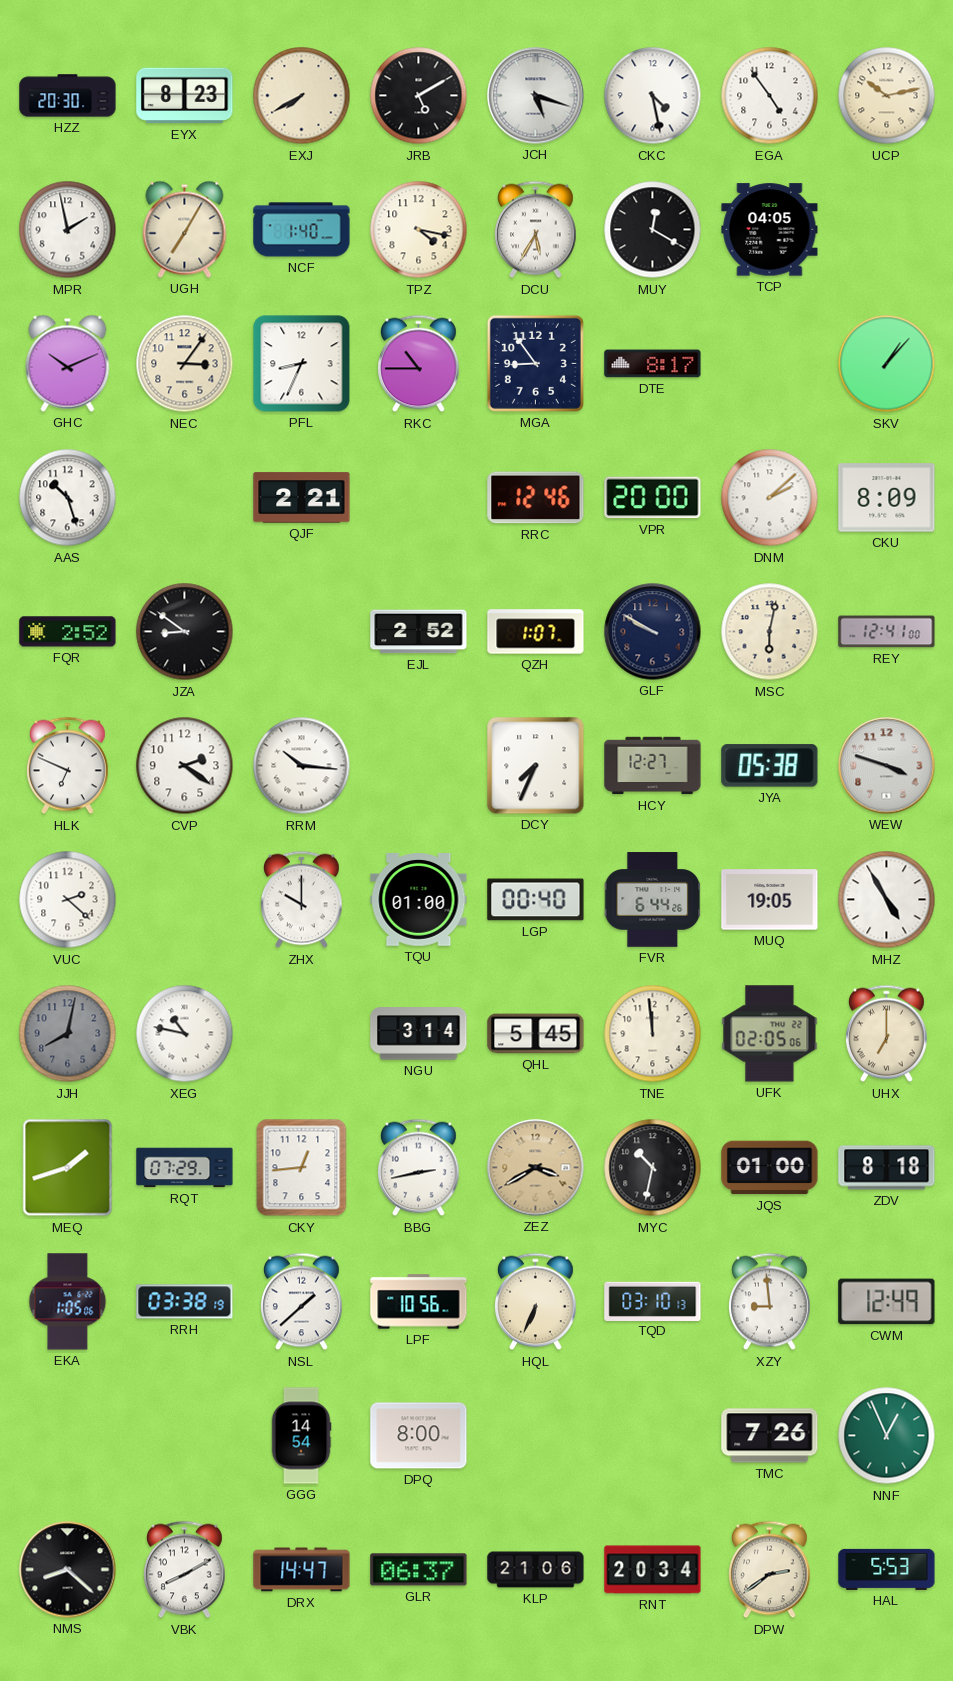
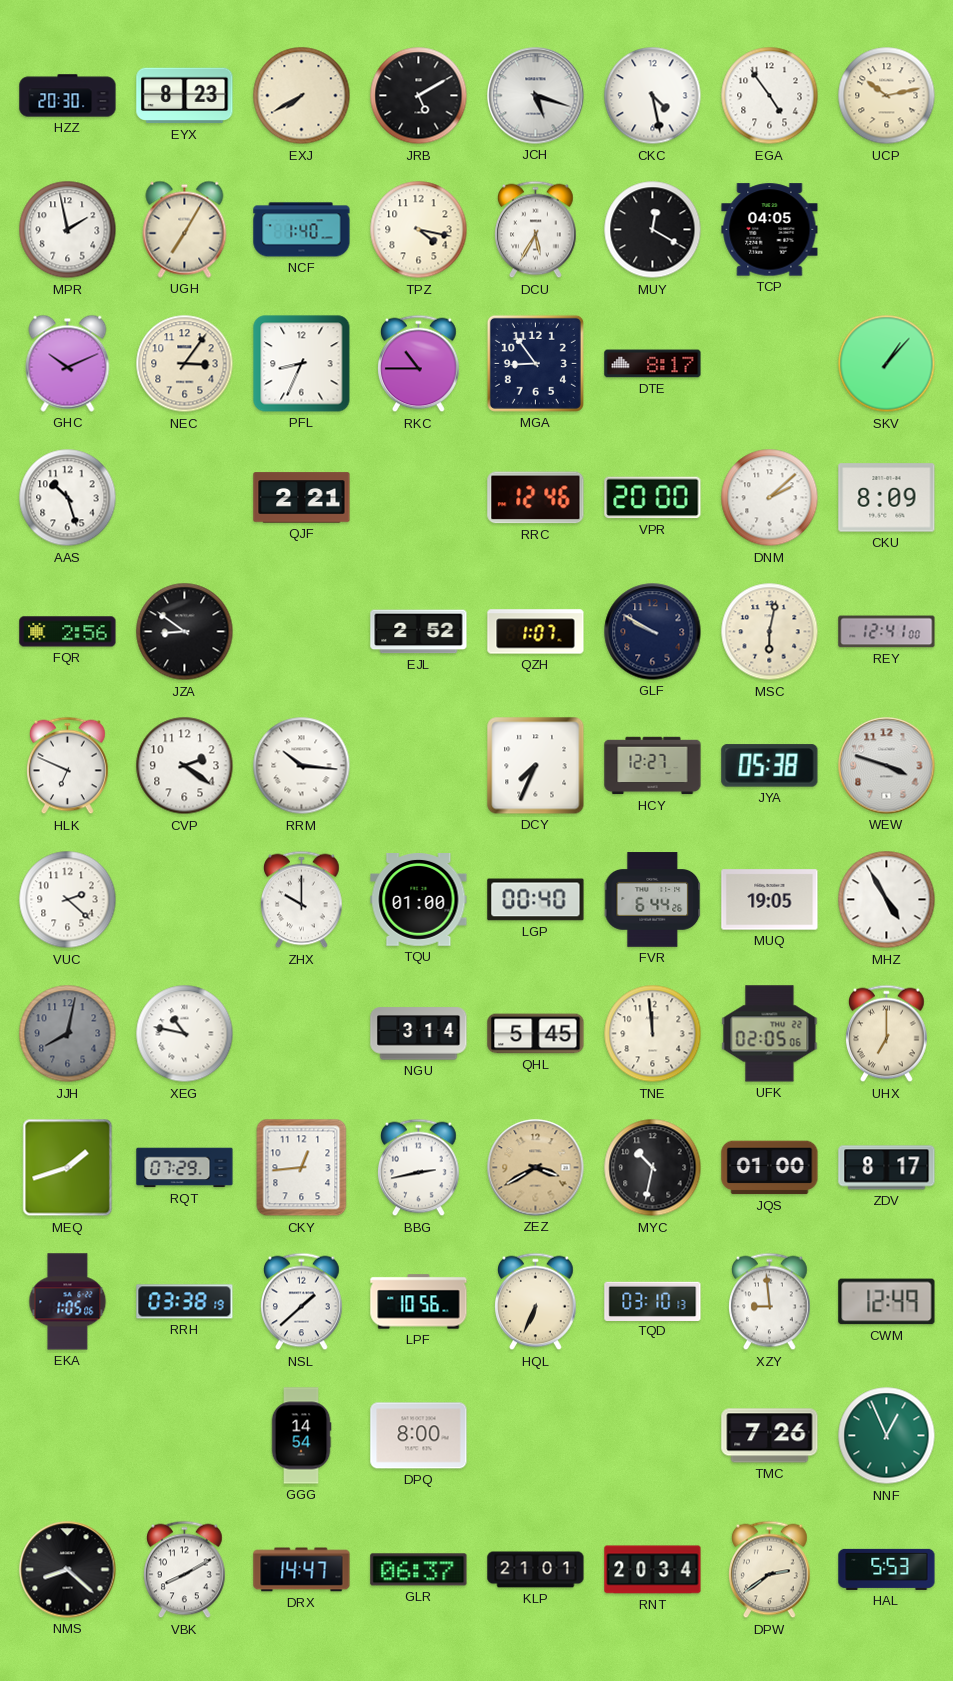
FQR: 2:52 -> 2:56 (68, 632)
ZDV: 8:18 -> 8:17 (887, 1168)
KLP: 21:06 -> 21:01 (536, 1570)
